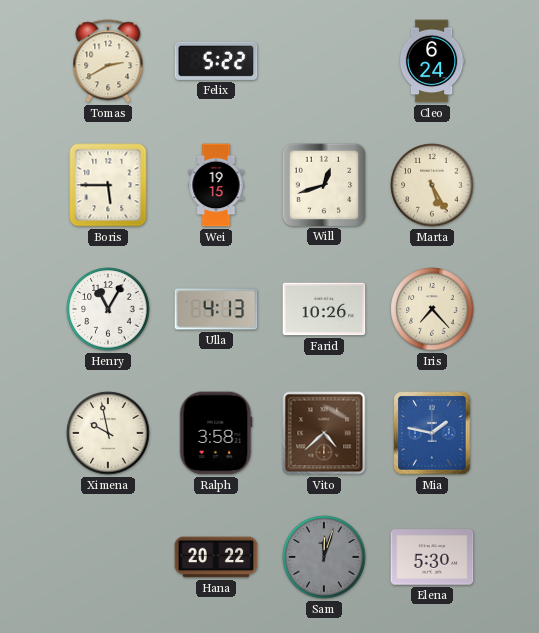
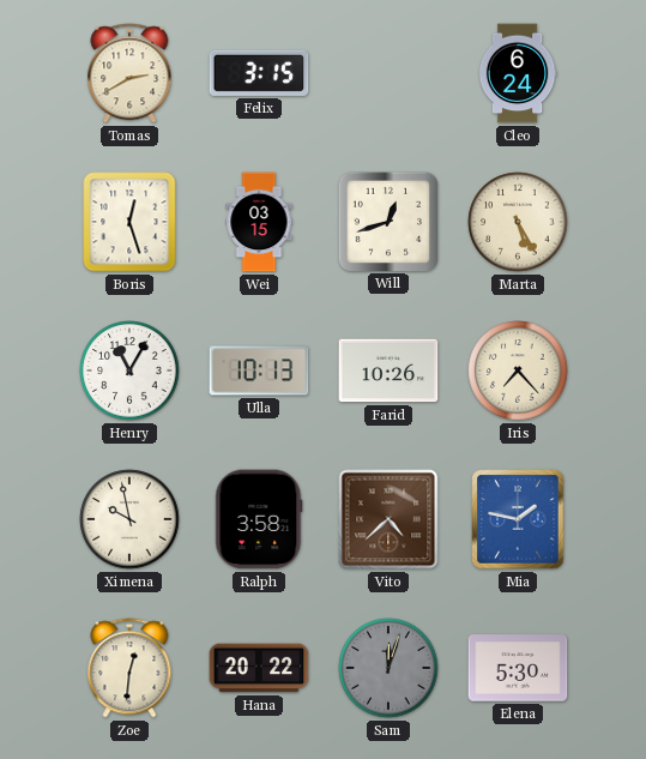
Felix: 5:22 -> 3:15 (259, 73)
Boris: 5:45 -> 12:27 (129, 222)
Wei: 19:15 -> 03:15 (259, 222)
Ulla: 4:13 -> 10:13 (259, 371)
Zoe: none -> 12:31 (129, 668)
